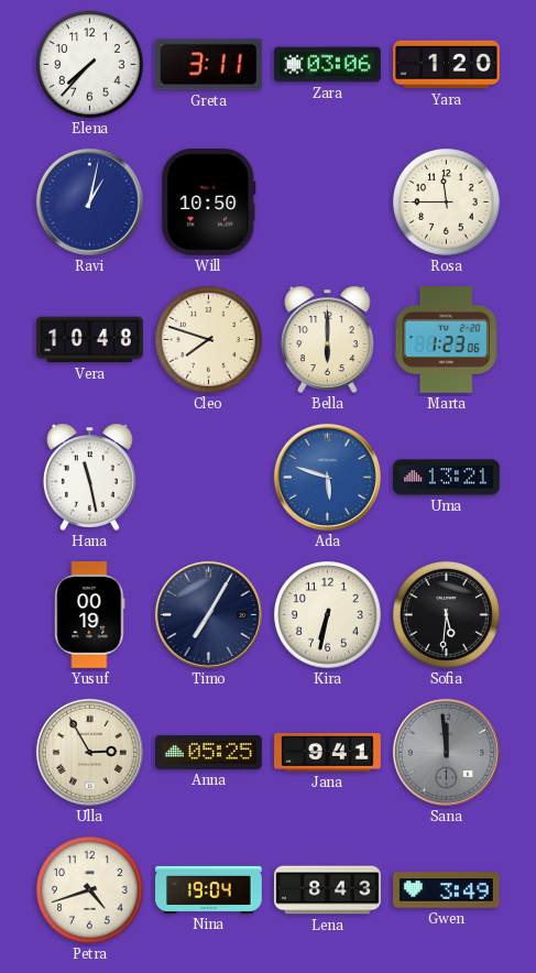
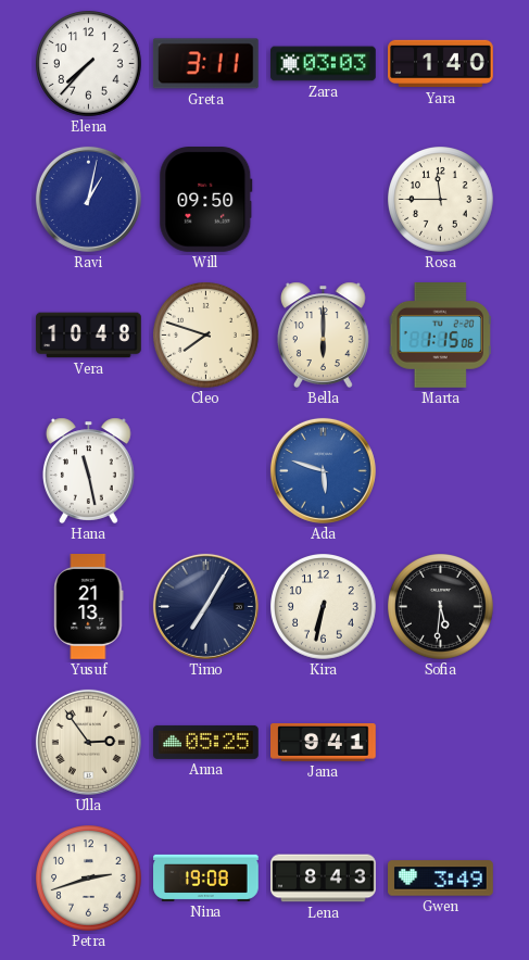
Zara: 03:06 -> 03:03 (324, 64)
Yara: 1:20 -> 1:40 (441, 64)
Will: 10:50 -> 09:50 (206, 200)
Marta: 1:23 -> 1:15 (440, 336)
Uma: 13:21 -> none (447, 478)
Yusuf: 00:19 -> 21:13 (89, 607)
Ulla: 2:55 -> 2:54 (88, 742)
Sana: 11:59 -> none (446, 752)
Petra: 4:42 -> 2:42 (89, 879)
Nina: 19:04 -> 19:08 (206, 877)
